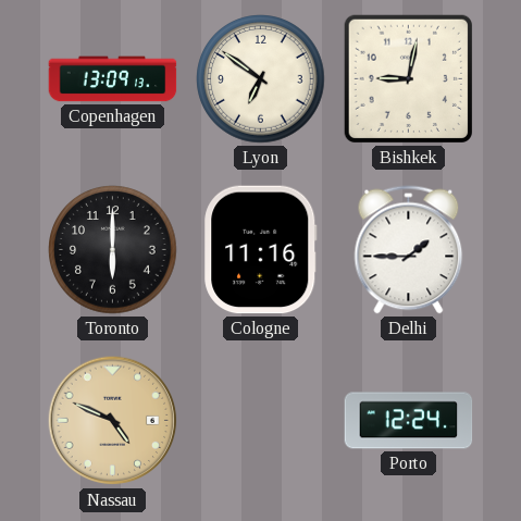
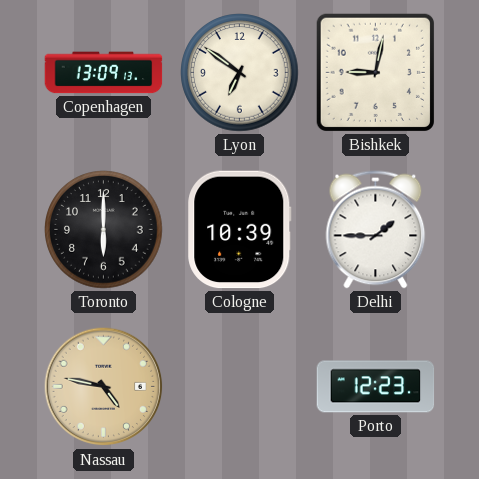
Cologne: 11:16 -> 10:39 (240, 230)
Nassau: 4:49 -> 4:47 (104, 387)
Porto: 12:24 -> 12:23 (376, 387)
